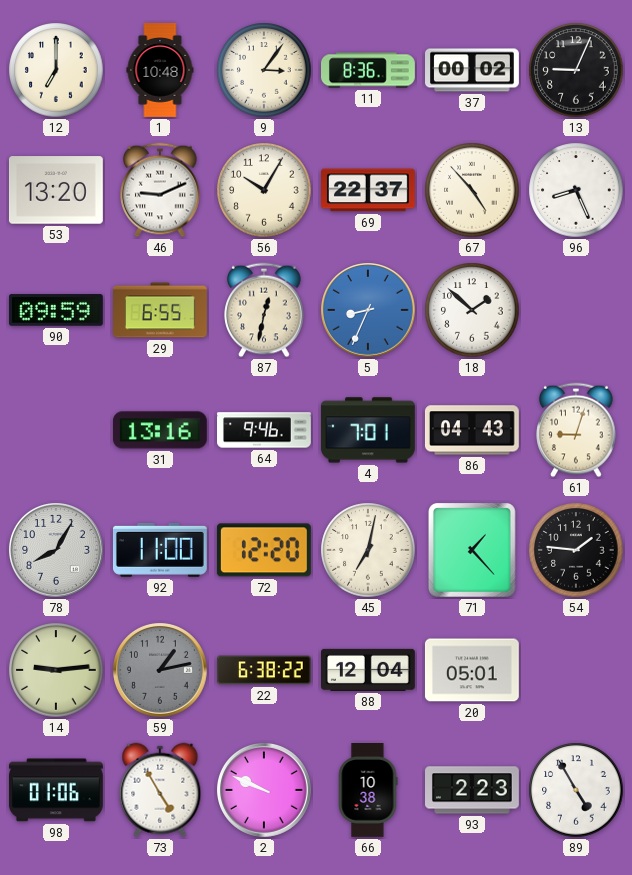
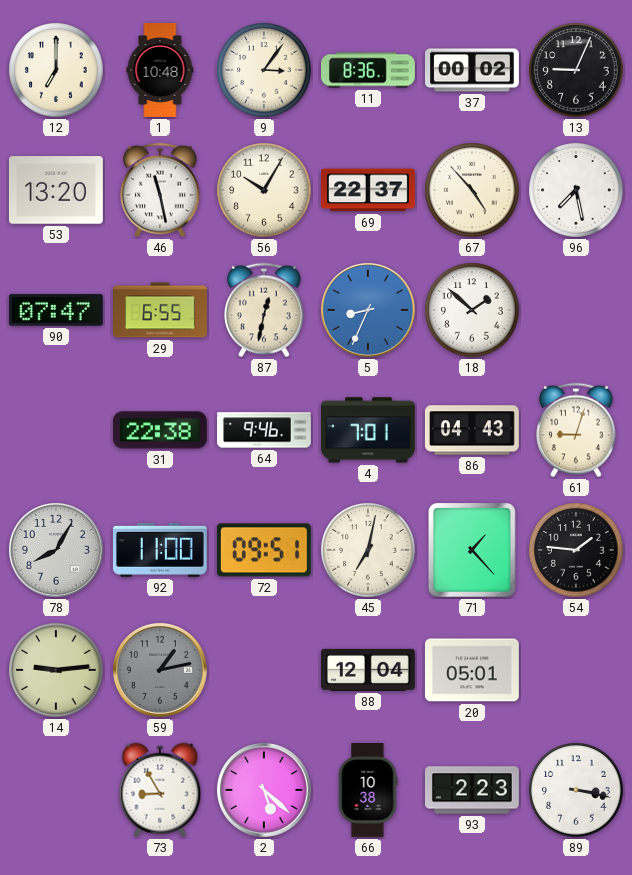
46: 9:11 -> 11:28 (160, 190)
96: 8:26 -> 7:28 (576, 190)
90: 09:59 -> 07:47 (56, 310)
31: 13:16 -> 22:38 (160, 430)
72: 12:20 -> 09:51 (264, 550)
22: 6:38 -> none (264, 670)
98: 01:06 -> none (56, 790)
73: 4:55 -> 8:55 (160, 790)
2: 9:49 -> 5:22 (265, 791)
89: 4:55 -> 3:17 (576, 790)
